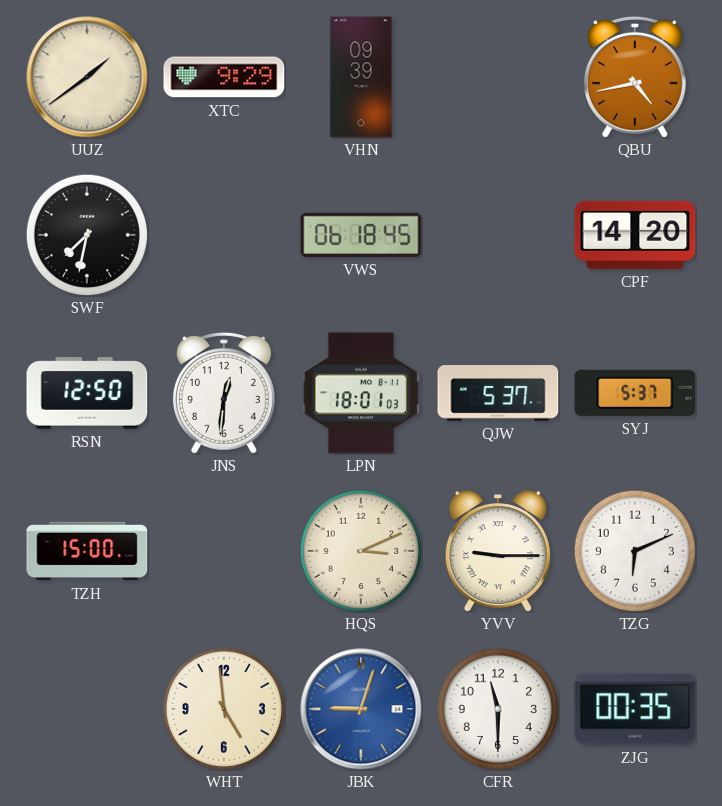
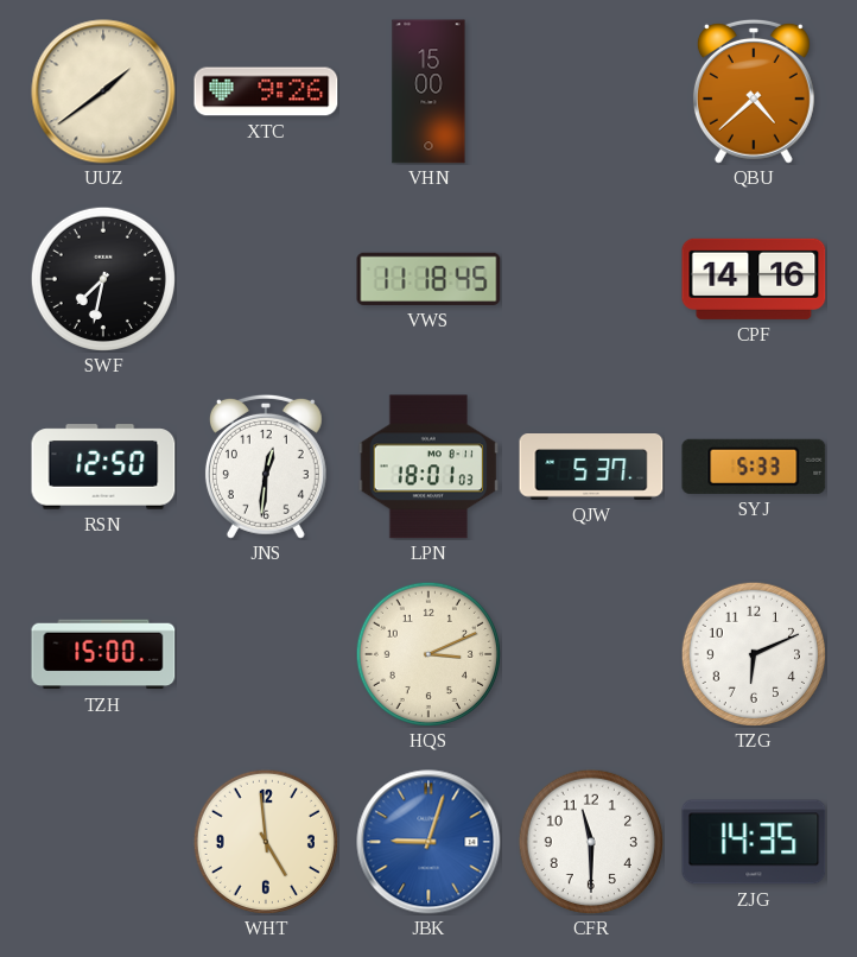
XTC: 9:29 -> 9:26 (266, 91)
VHN: 09:39 -> 15:00 (429, 91)
QBU: 4:43 -> 4:38 (754, 91)
VWS: 06:18 -> 11:18 (429, 279)
CPF: 14:20 -> 14:16 (754, 279)
SYJ: 5:37 -> 5:33 (754, 467)
YVV: 9:15 -> none (498, 551)
ZJG: 00:35 -> 14:35 (754, 842)
